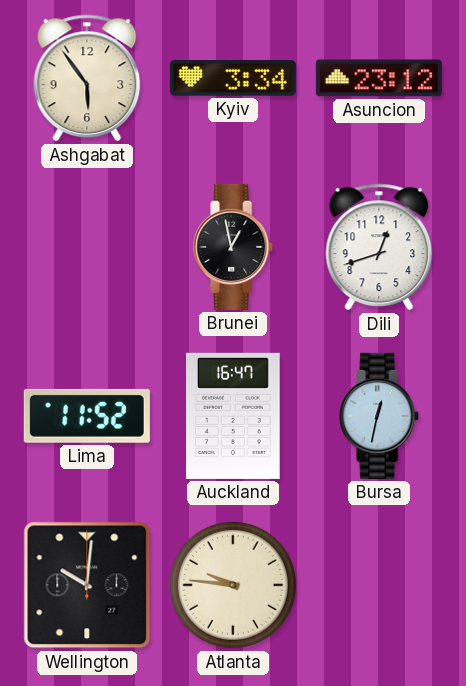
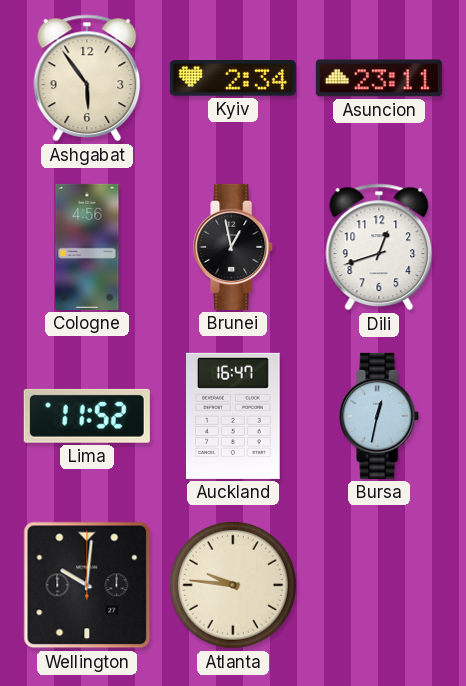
Kyiv: 3:34 -> 2:34 (233, 79)
Asuncion: 23:12 -> 23:11 (379, 78)
Cologne: none -> 4:56 (87, 247)
